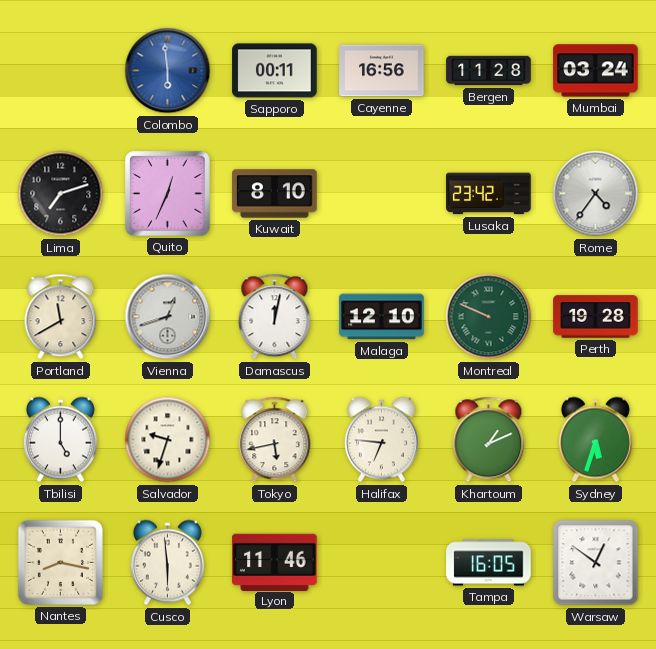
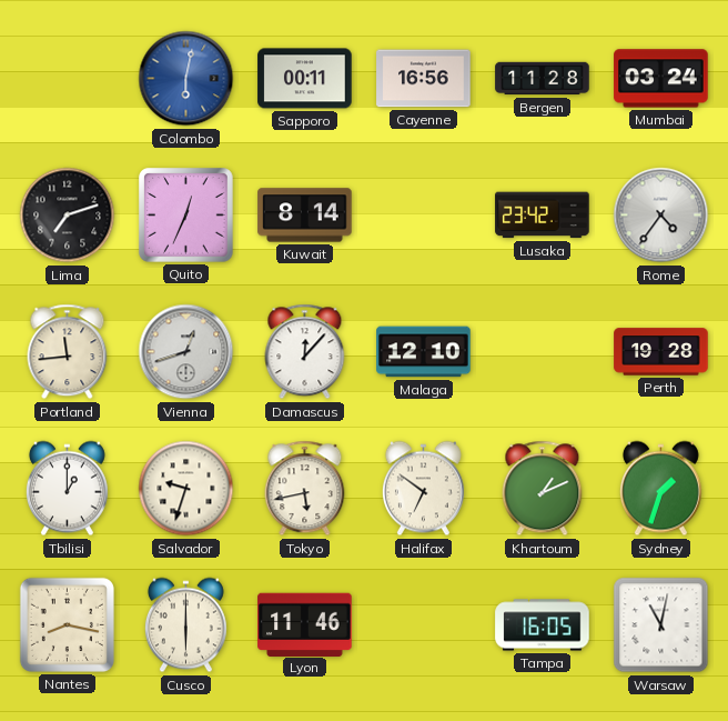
Colombo: 5:59 -> 6:02 (186, 79)
Kuwait: 8:10 -> 8:14 (305, 216)
Portland: 11:40 -> 11:44 (68, 352)
Damascus: 12:02 -> 12:07 (305, 352)
Montreal: 9:49 -> none (489, 317)
Tbilisi: 5:00 -> 1:00 (67, 489)
Halifax: 6:46 -> 6:51 (423, 489)
Sydney: 5:33 -> 1:33 (660, 489)
Cusco: 5:59 -> 6:00 (185, 625)
Warsaw: 12:51 -> 11:02 (661, 625)
